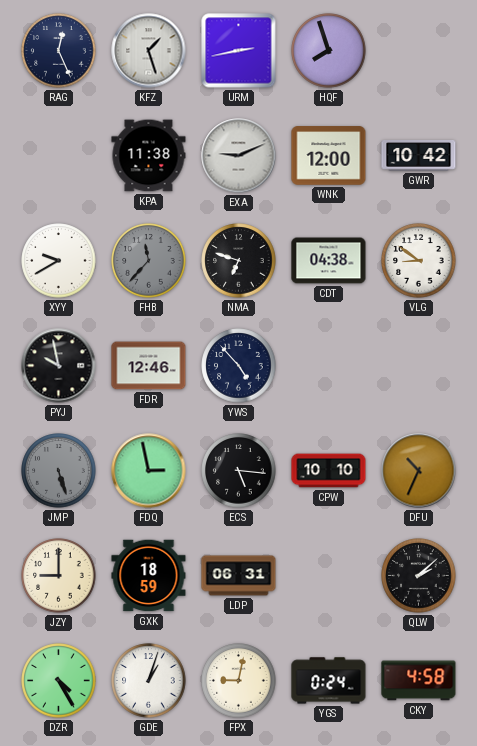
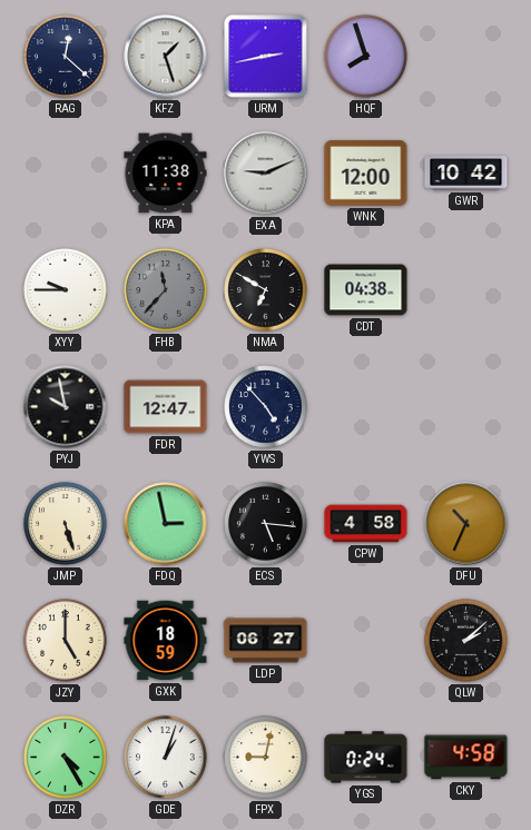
RAG: 12:26 -> 12:22 (66, 57)
XYY: 9:40 -> 9:45 (66, 290)
NMA: 6:48 -> 6:50 (266, 290)
VLG: 8:51 -> none (419, 261)
FDR: 12:46 -> 12:47 (166, 407)
JMP dial: grey -> cream (66, 524)
CPW: 10:10 -> 4:58 (366, 524)
JZY: 9:00 -> 5:00 (66, 641)
LDP: 06:31 -> 06:27 (266, 641)
